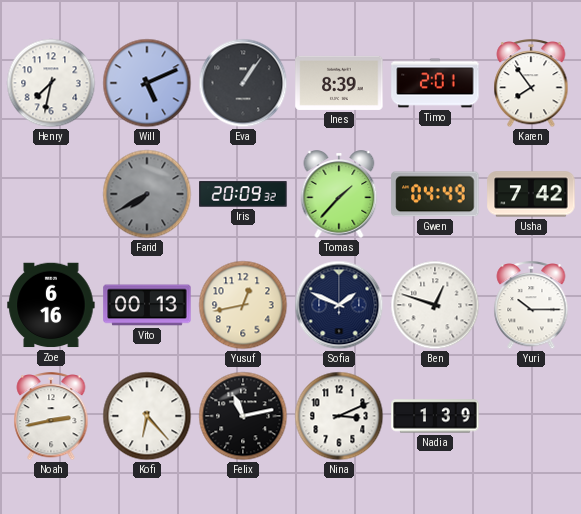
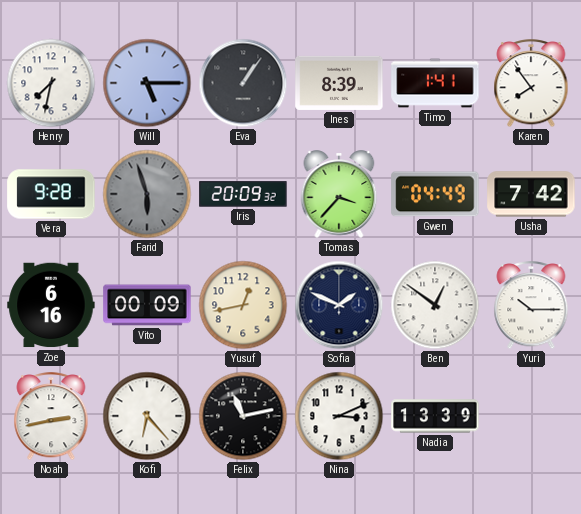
Will: 5:11 -> 5:15 (147, 83)
Timo: 2:01 -> 1:41 (435, 83)
Vera: none -> 9:28 (51, 194)
Farid: 7:40 -> 5:57 (147, 194)
Tomas: 1:37 -> 3:37 (339, 194)
Vito: 00:13 -> 00:09 (147, 305)
Ben: 12:48 -> 12:51 (435, 305)
Nadia: 1:39 -> 13:39 (435, 416)
